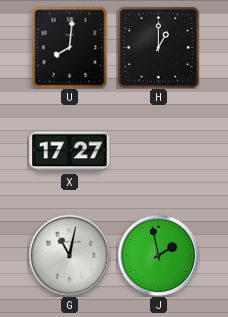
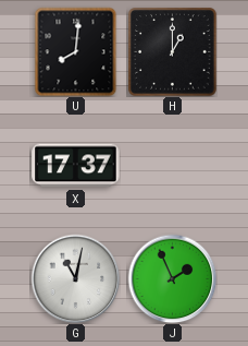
X: 17:27 -> 17:37 (76, 166)
J: 1:58 -> 1:56 (172, 278)
